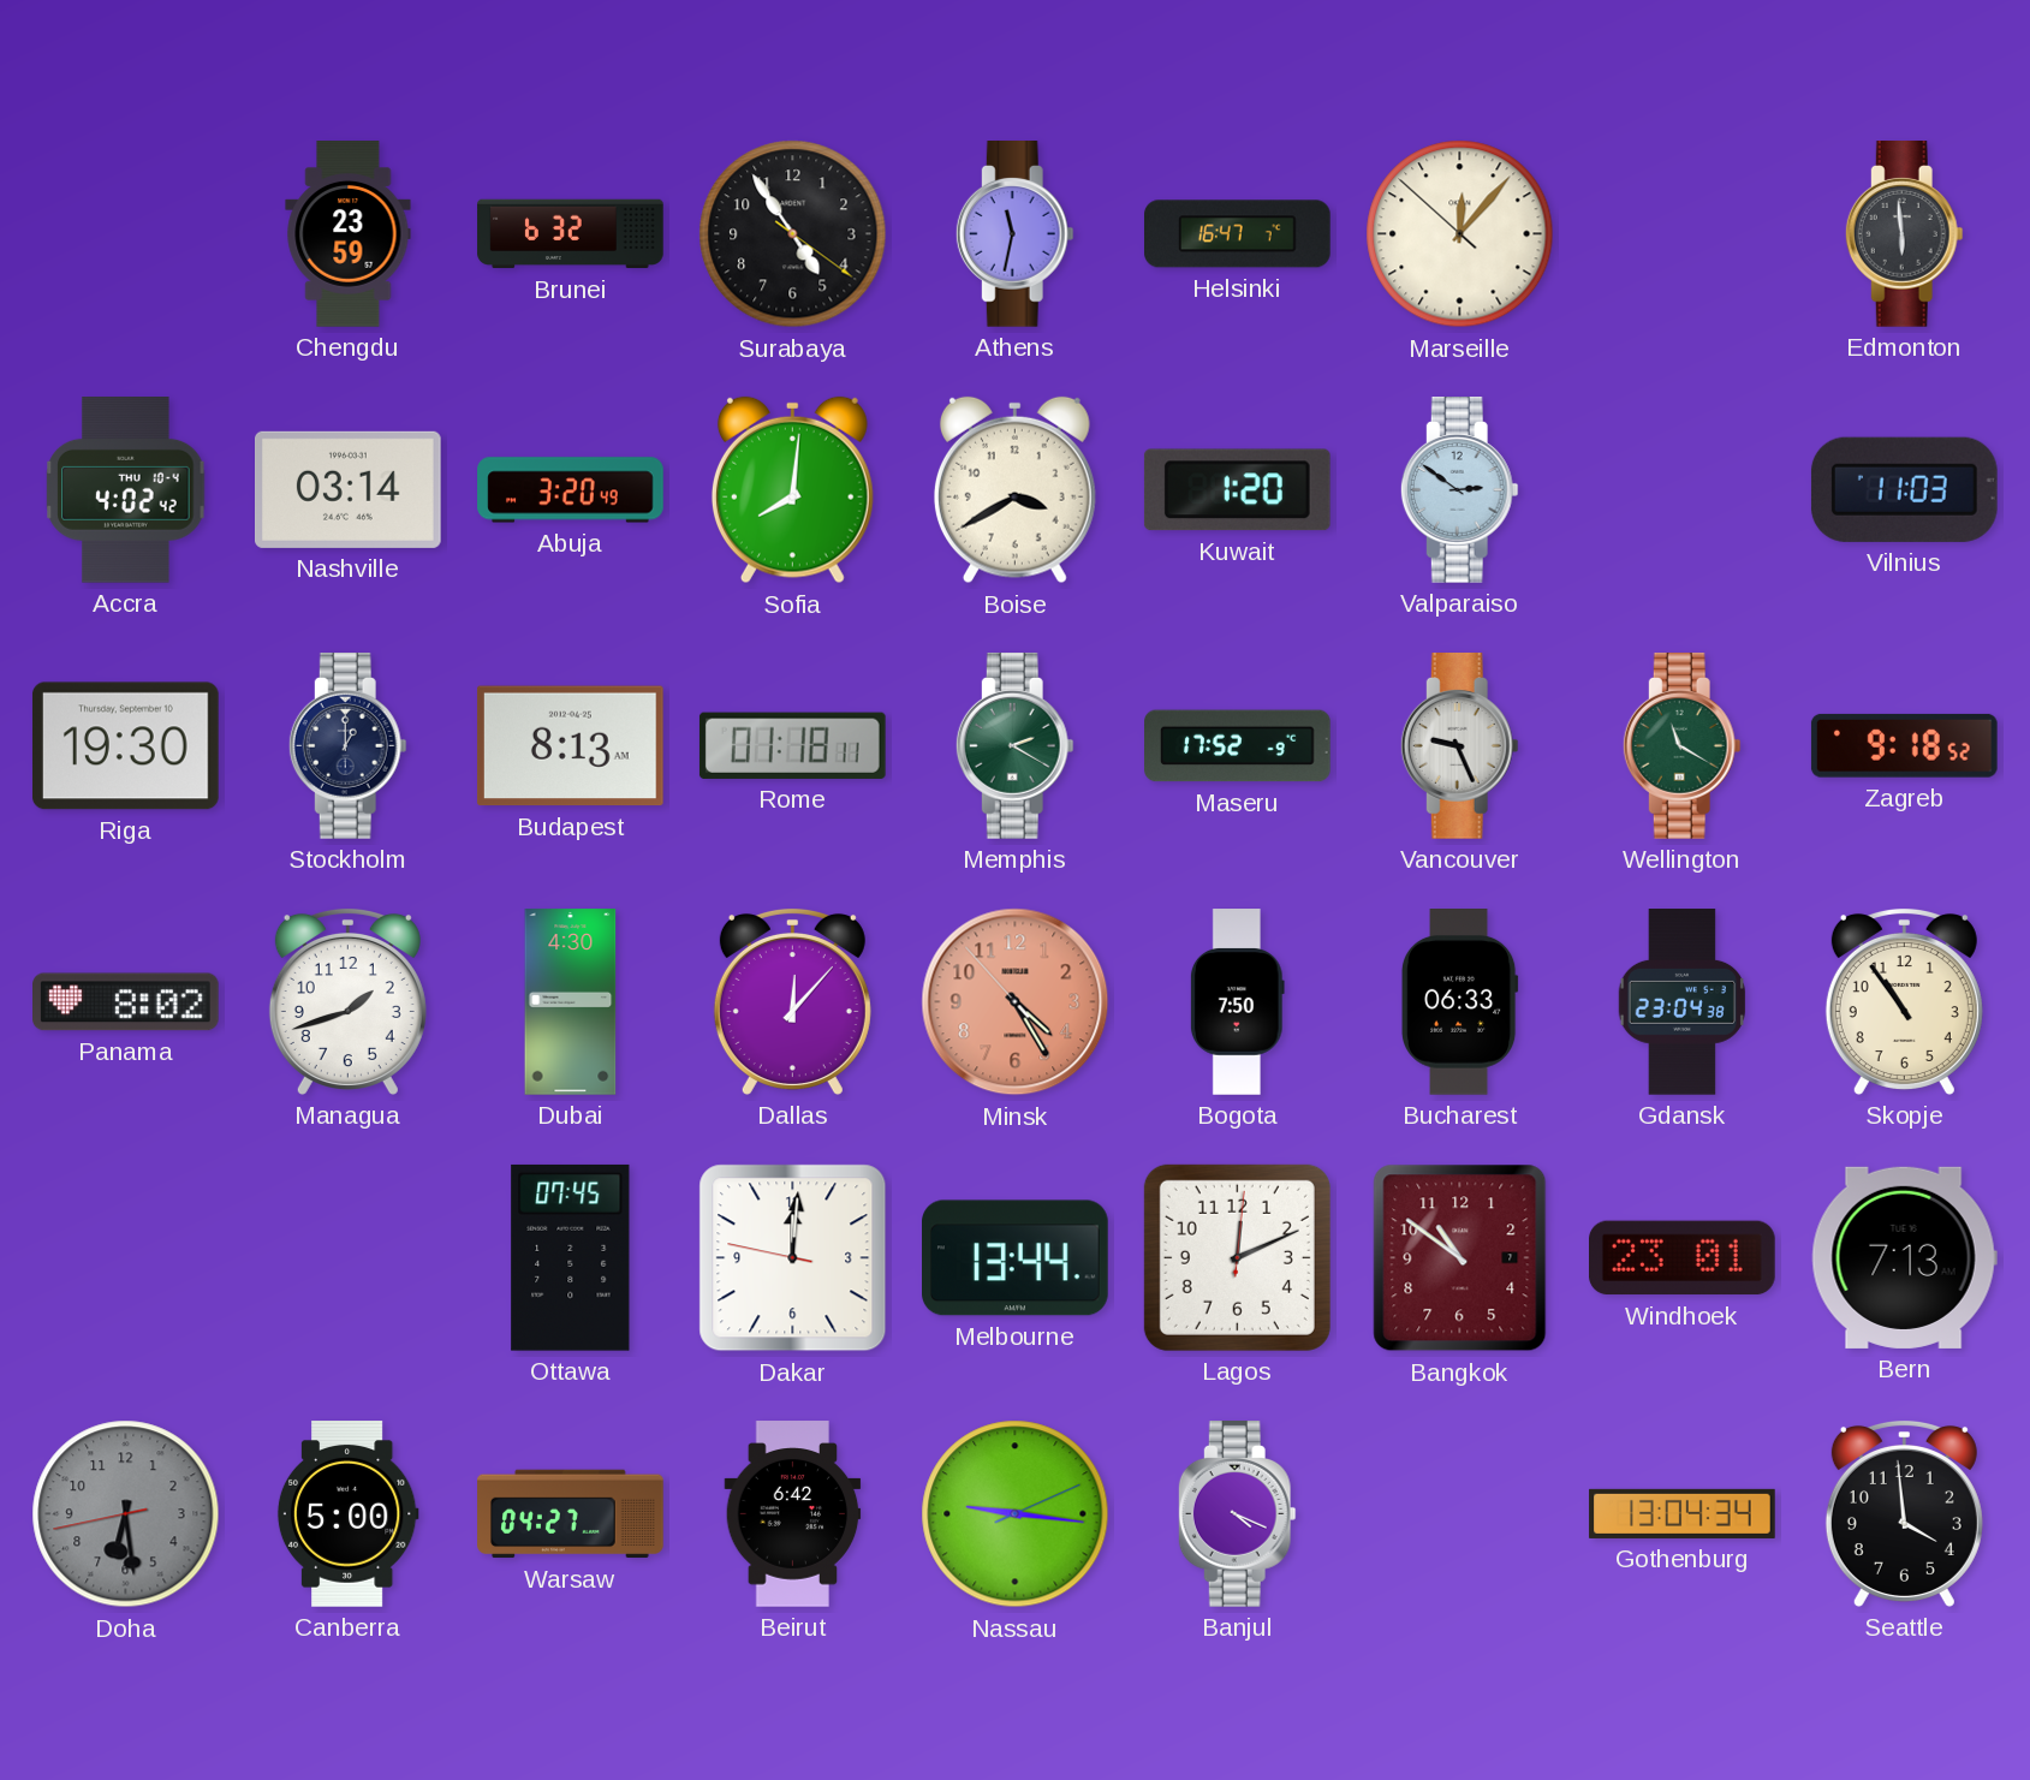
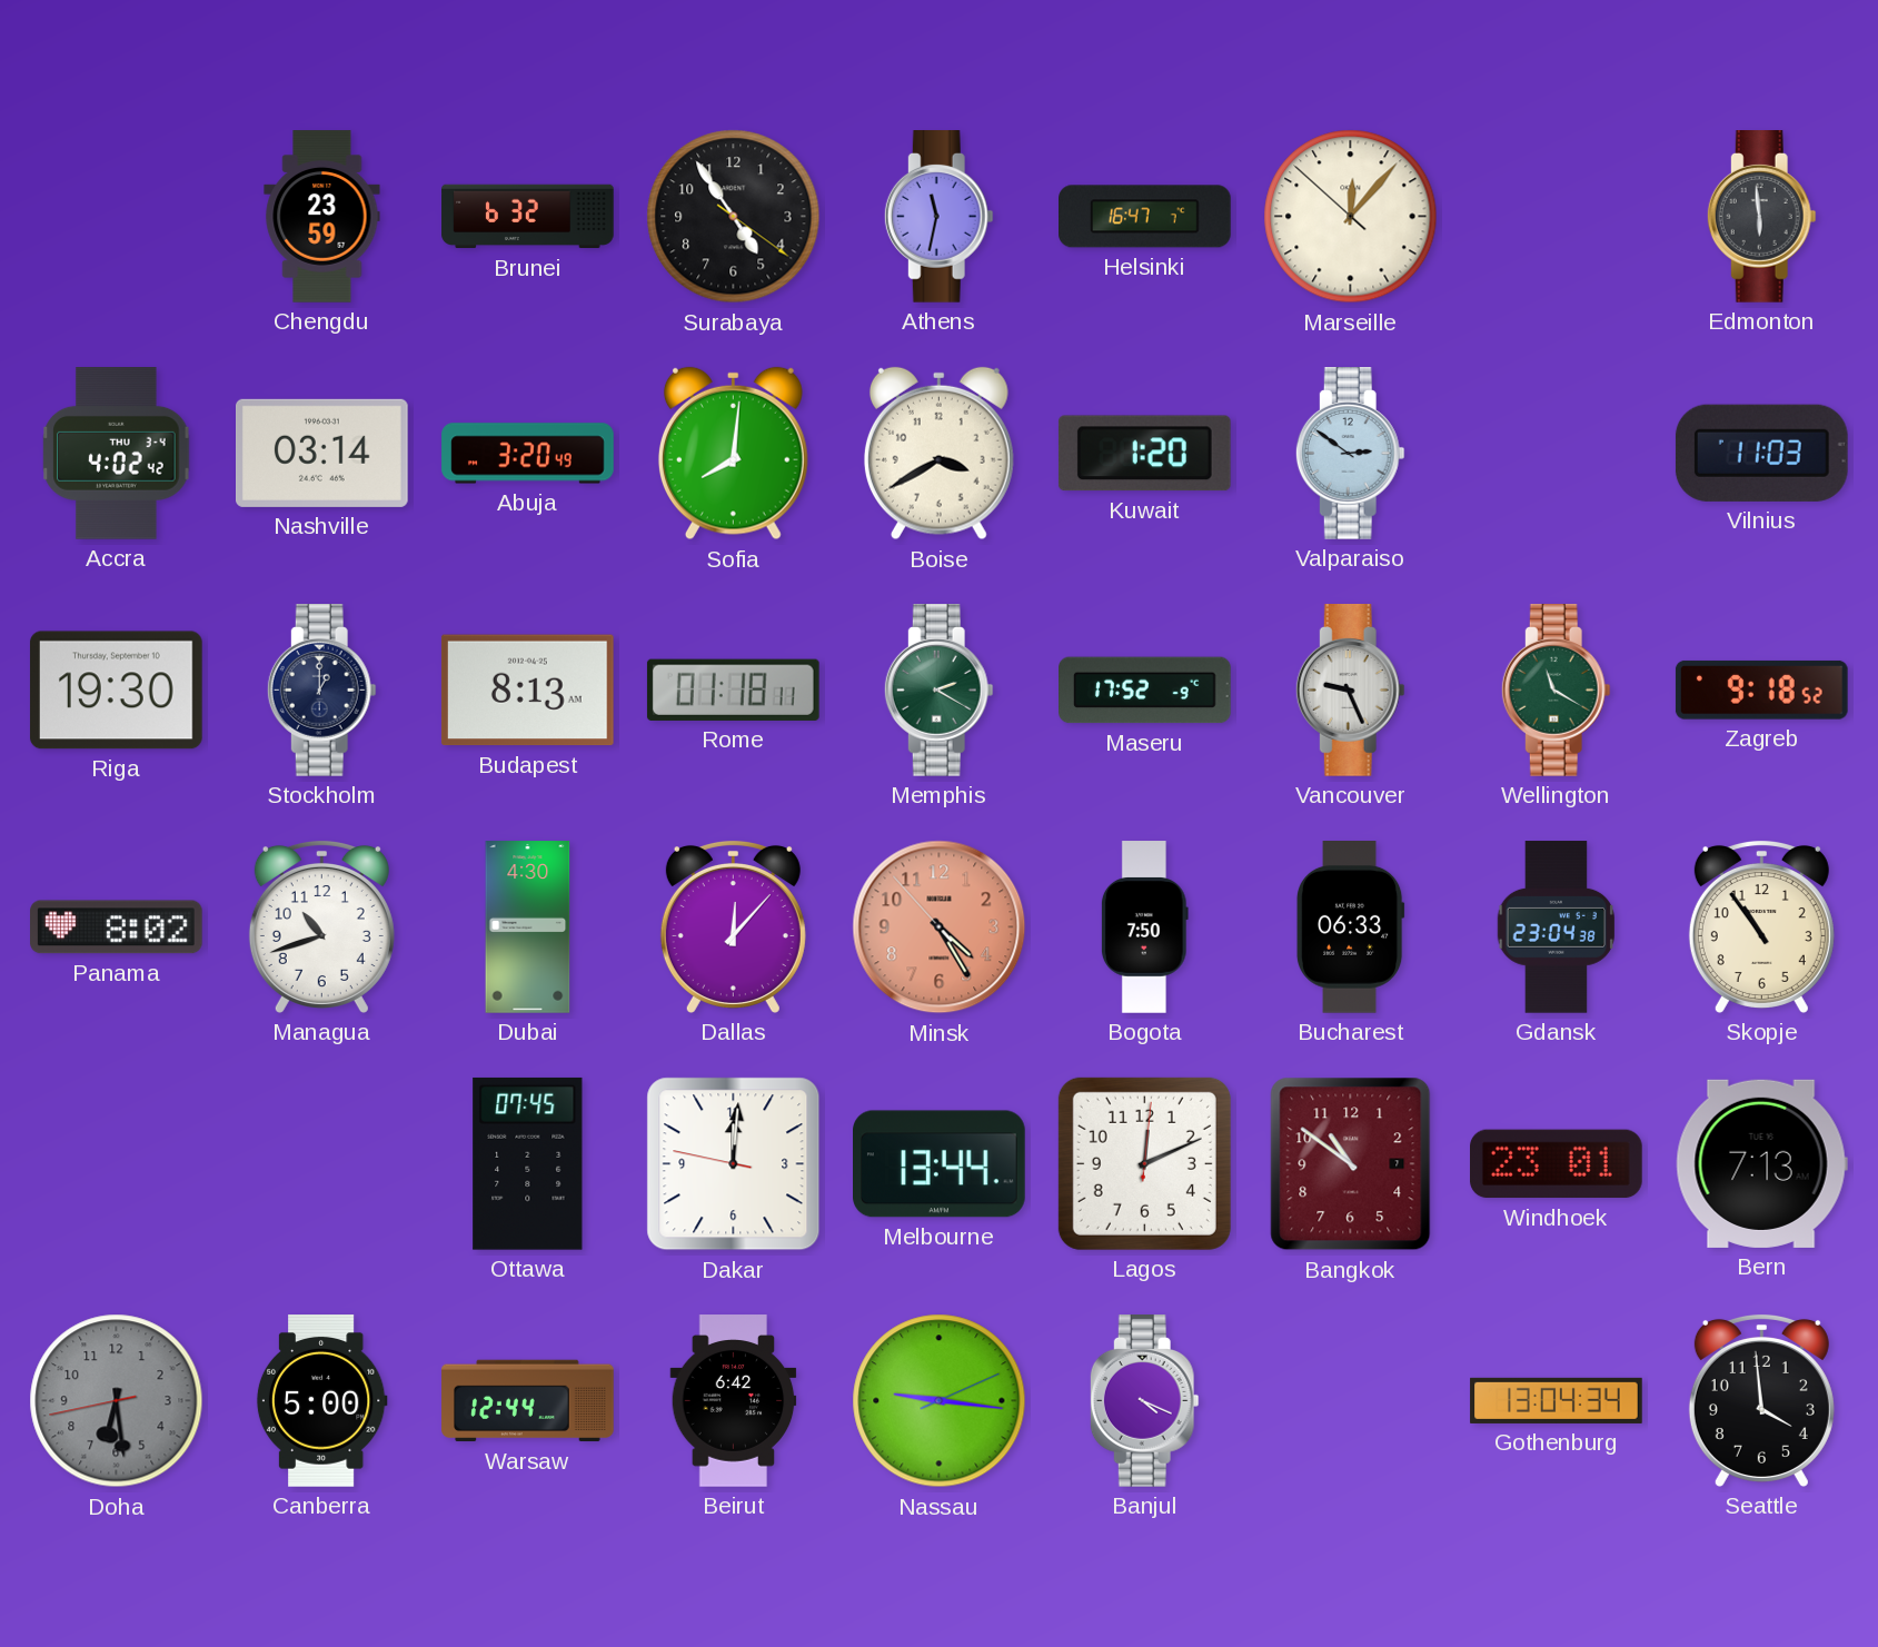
Accra date: THU 10-4 -> THU 3-4 (117, 454)
Managua: 1:42 -> 10:42 (321, 926)
Warsaw: 04:27 -> 12:44 (528, 1401)
